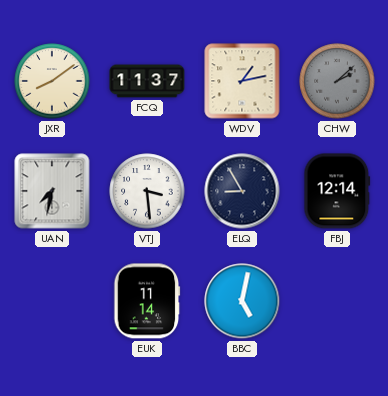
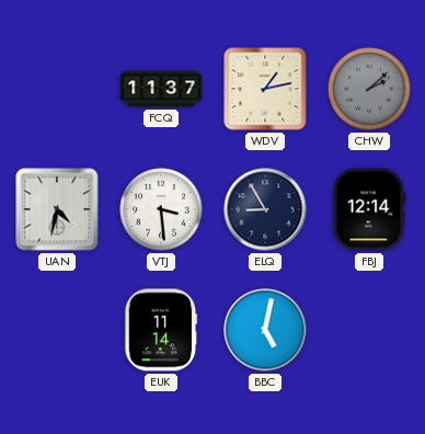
JXR: 8:09 -> none (52, 81)
UAN: 7:32 -> 4:32 (57, 209)
